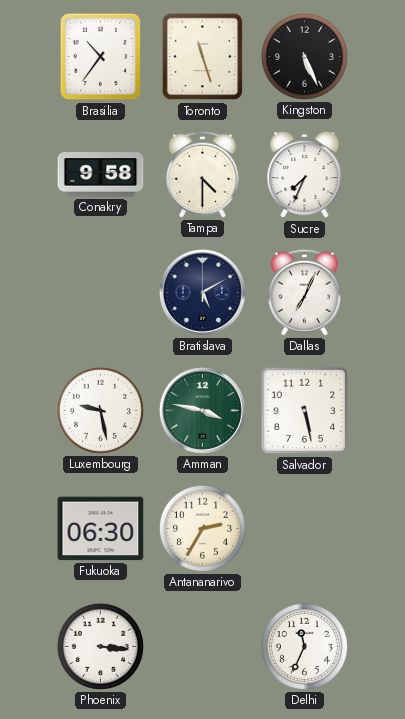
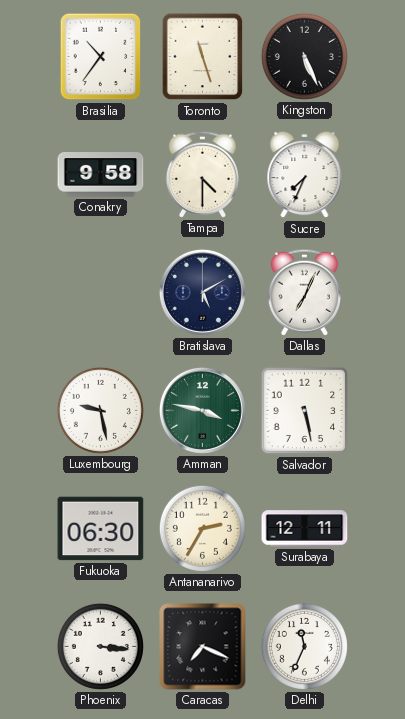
Surabaya: none -> 12:11 (305, 529)
Caracas: none -> 7:19 (203, 647)
